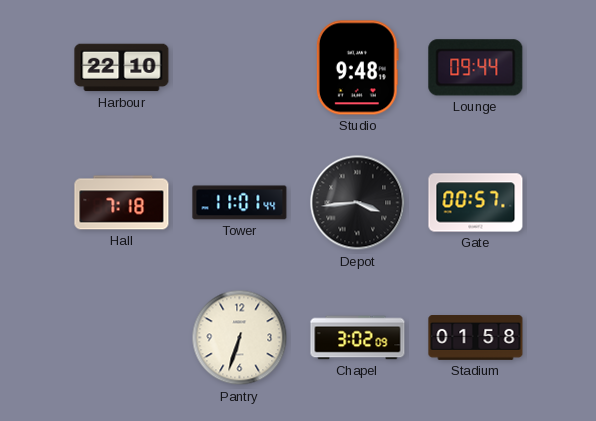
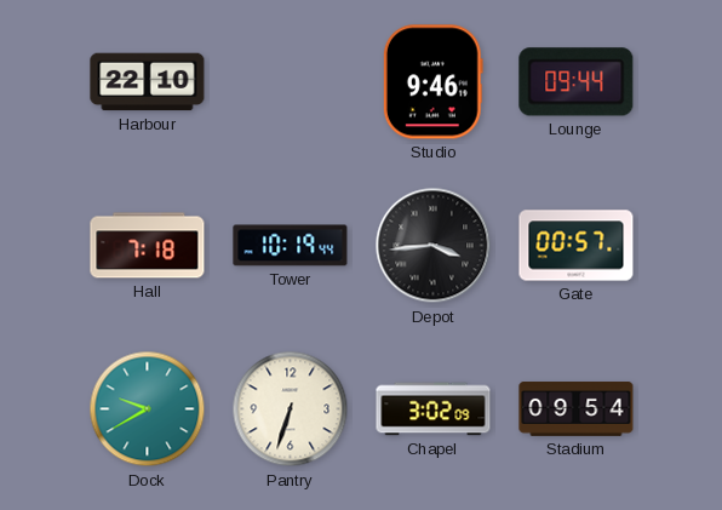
Studio: 9:48 -> 9:46 (432, 82)
Tower: 11:01 -> 10:19 (291, 246)
Dock: none -> 9:40 (148, 409)
Stadium: 01:58 -> 09:54 (577, 409)
